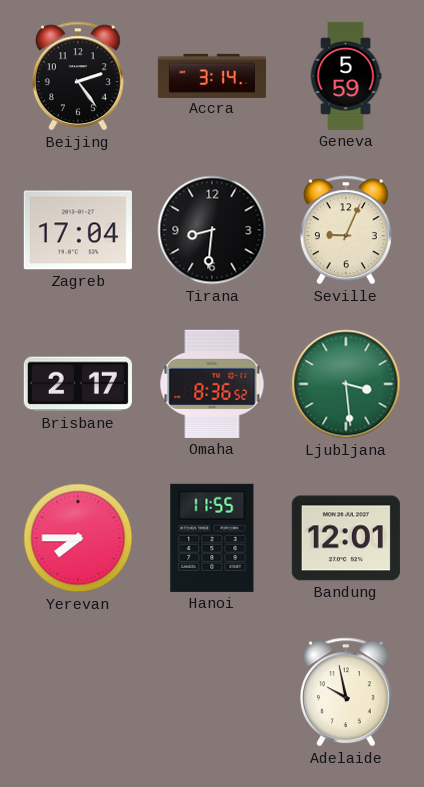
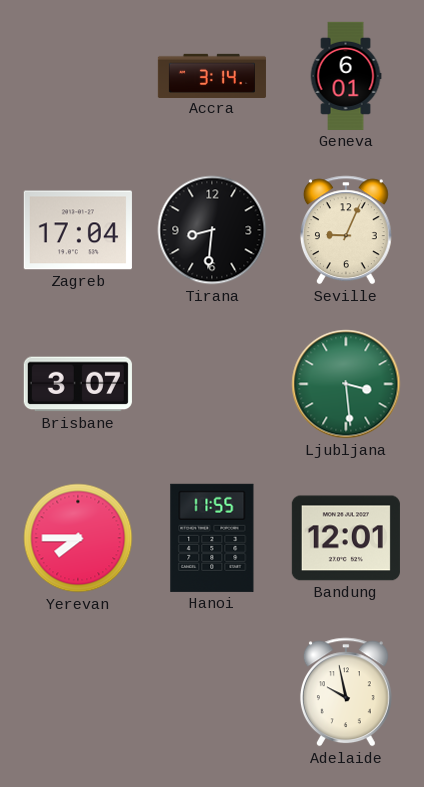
Beijing: 2:24 -> none (78, 76)
Geneva: 5:59 -> 6:01 (346, 76)
Brisbane: 2:17 -> 3:07 (78, 384)
Omaha: 8:36 -> none (212, 384)
